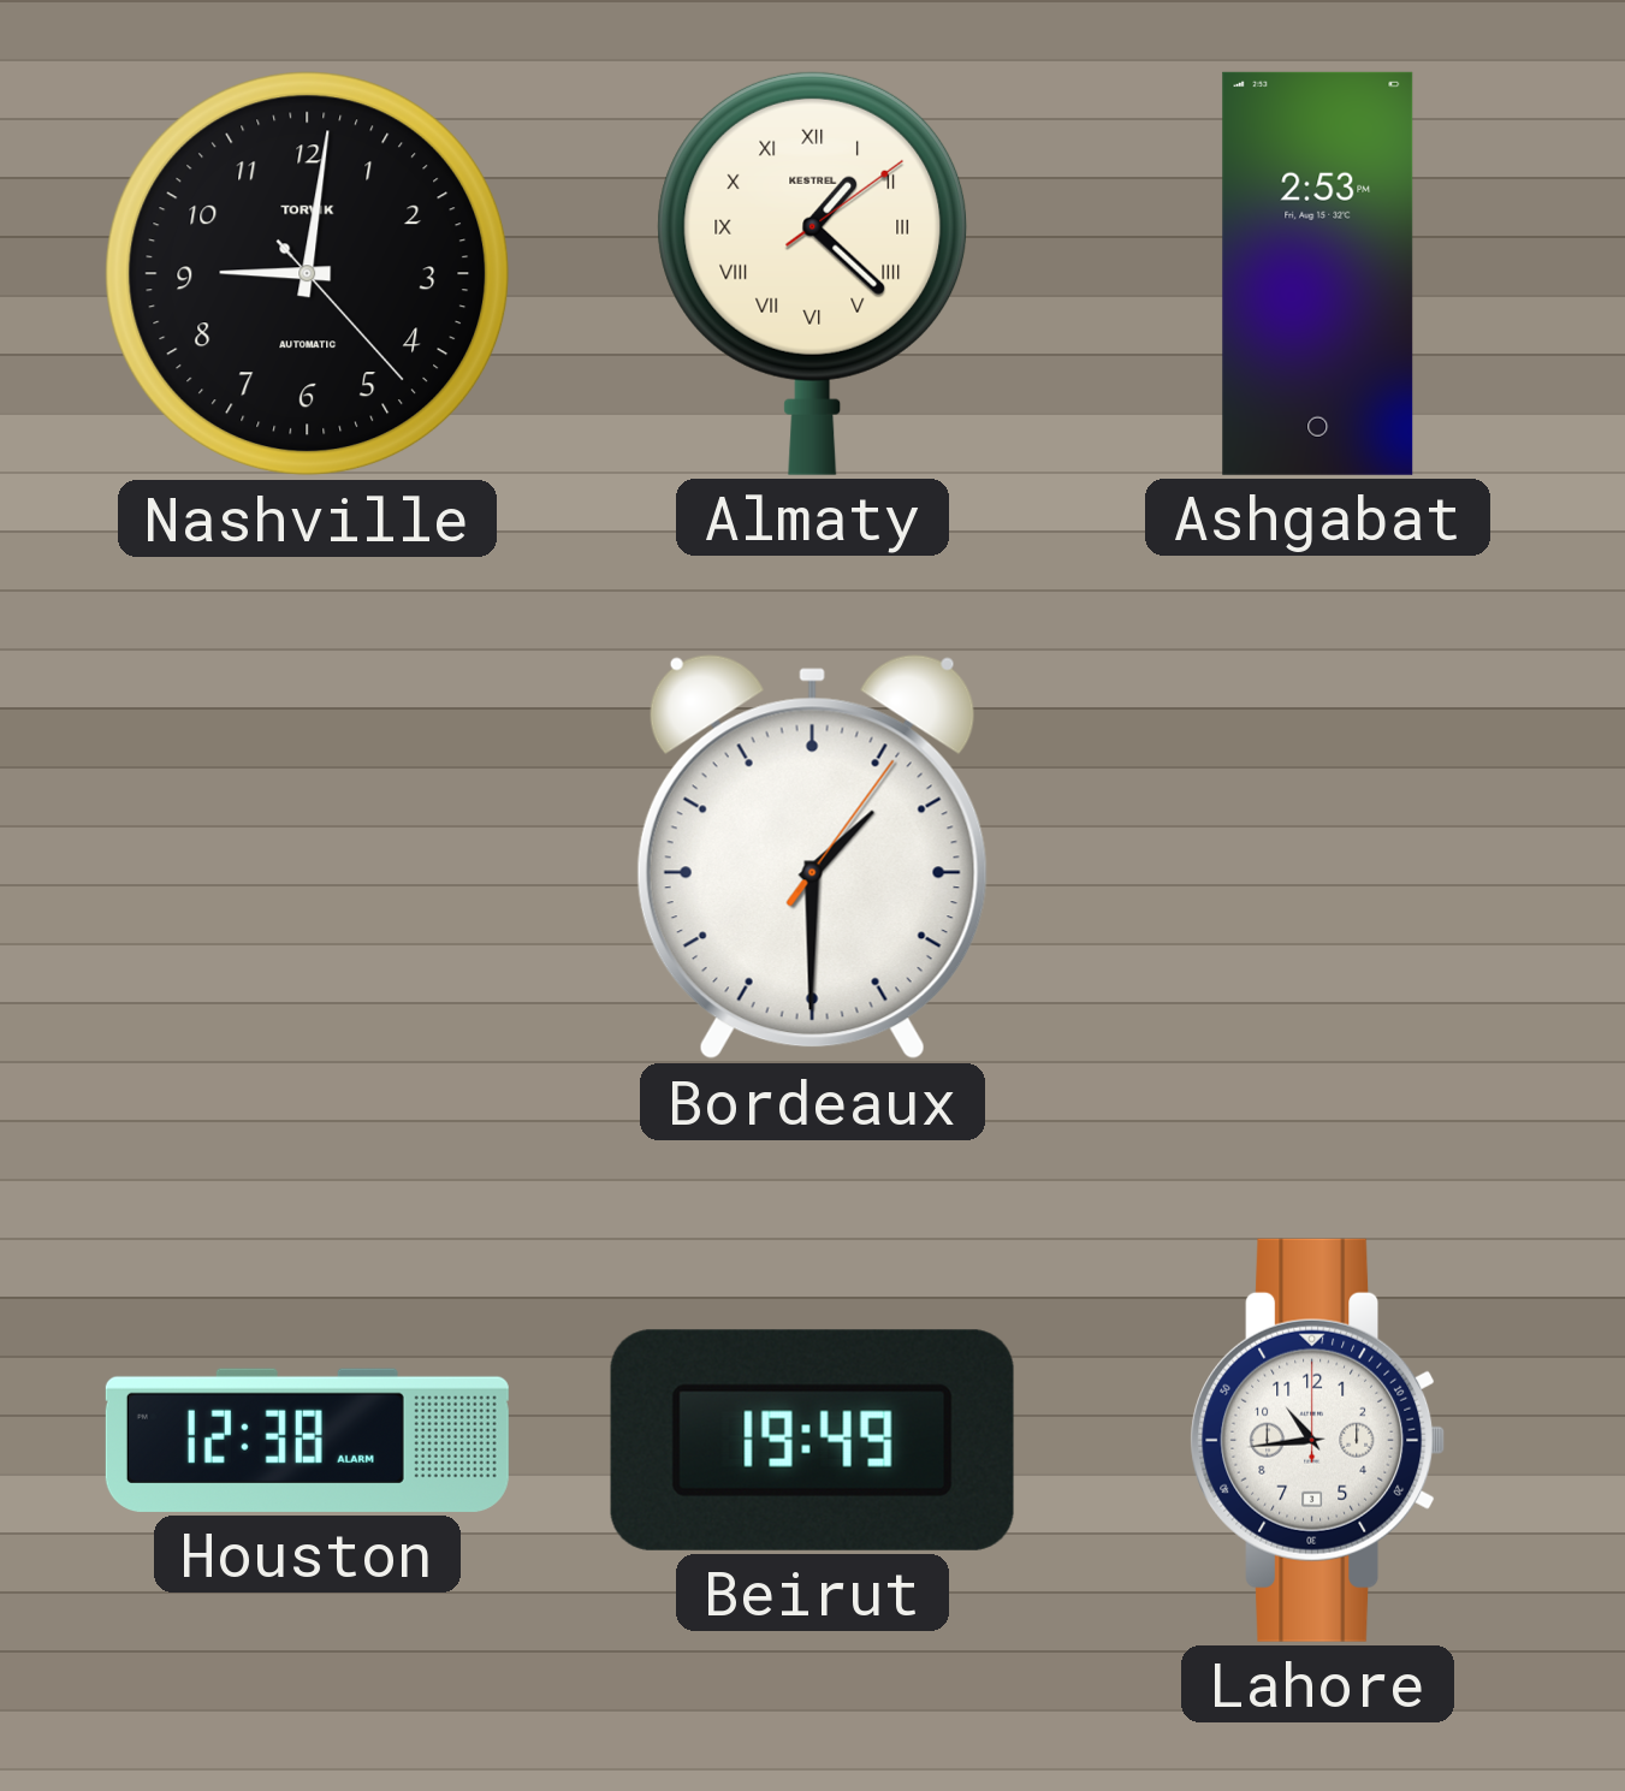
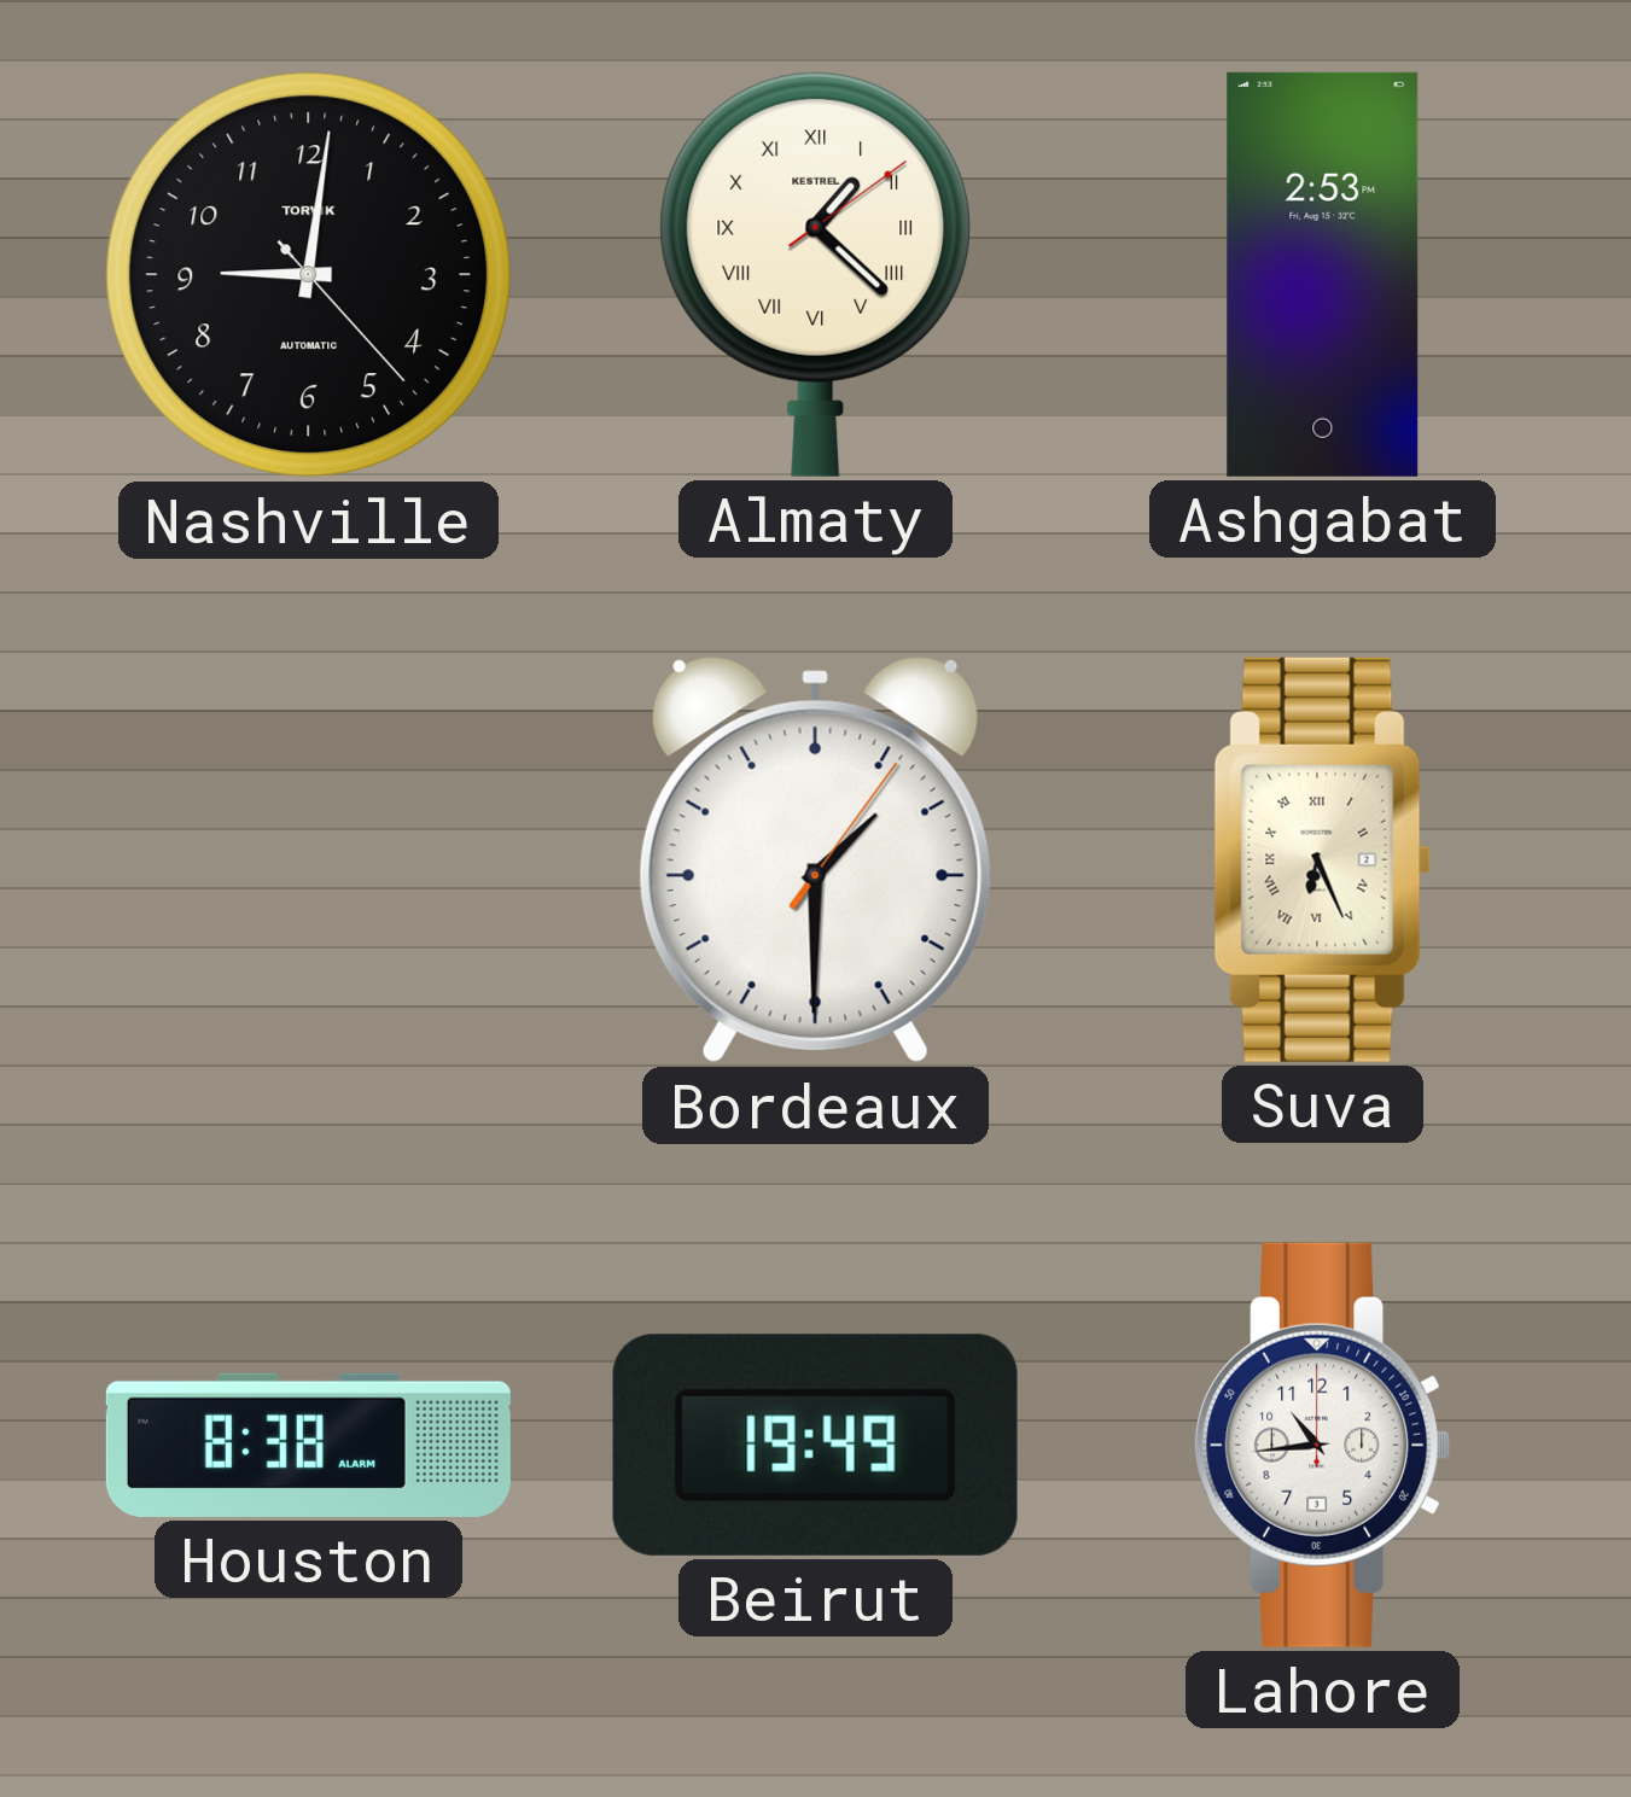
Suva: none -> 6:26 (1323, 859)
Houston: 12:38 -> 8:38 (308, 1445)
